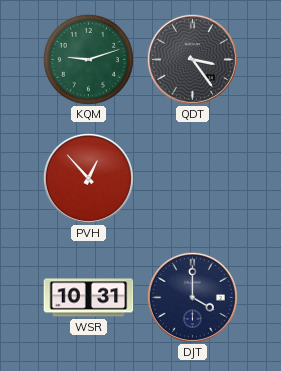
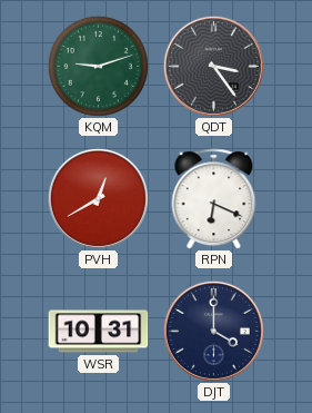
PVH: 12:53 -> 12:40 (98, 198)
RPN: none -> 6:19 (214, 199)
